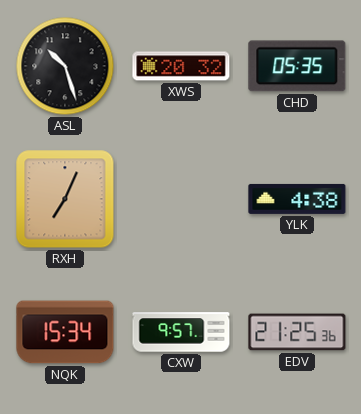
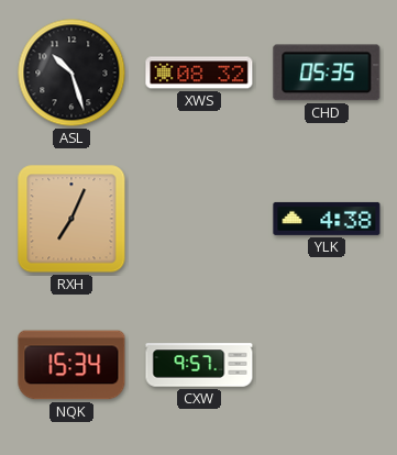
XWS: 20:32 -> 08:32 (199, 73)
EDV: 21:25 -> none (297, 332)
